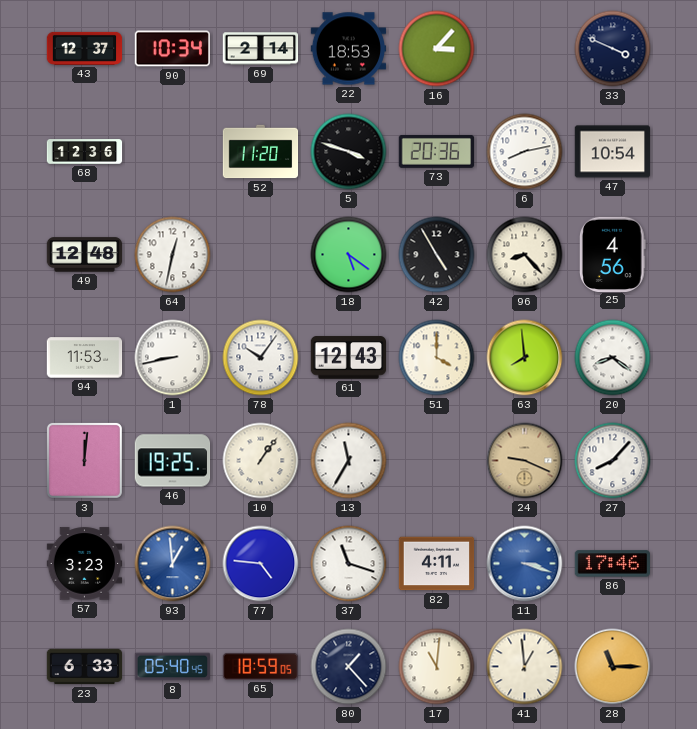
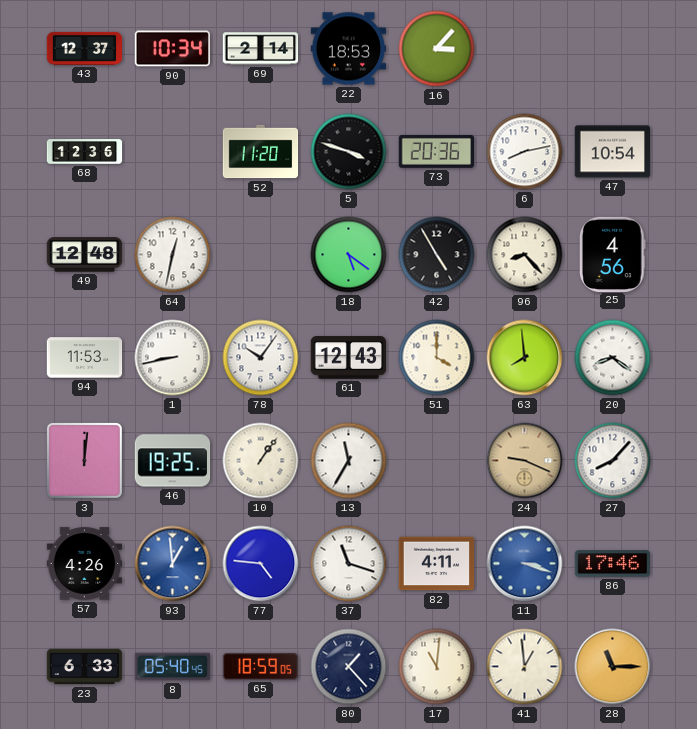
33: 3:49 -> none (613, 49)
57: 3:23 -> 4:26 (85, 564)
